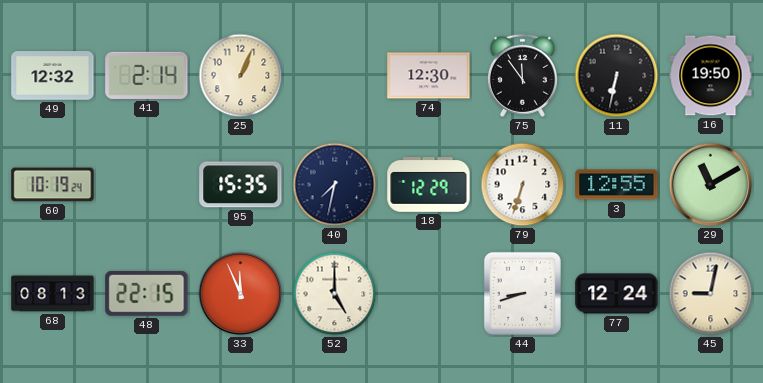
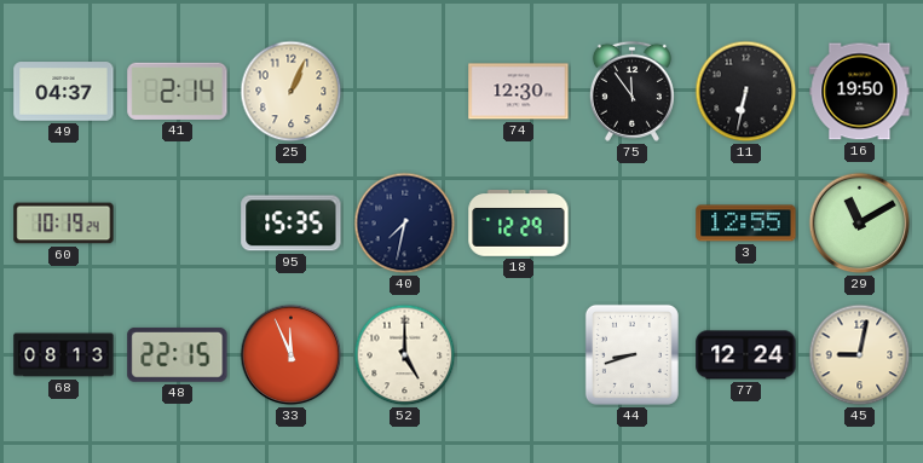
49: 12:32 -> 04:37 (64, 92)
79: 6:33 -> none (523, 185)
